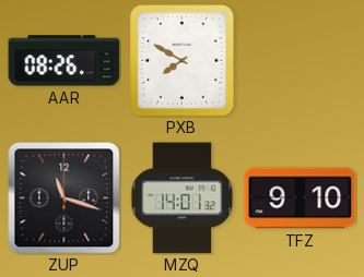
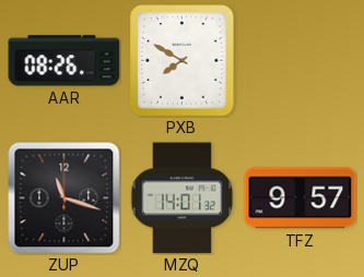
TFZ: 9:10 -> 9:57 (301, 198)
